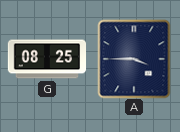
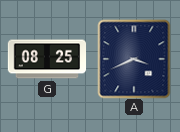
A: 3:45 -> 3:41 (134, 59)
